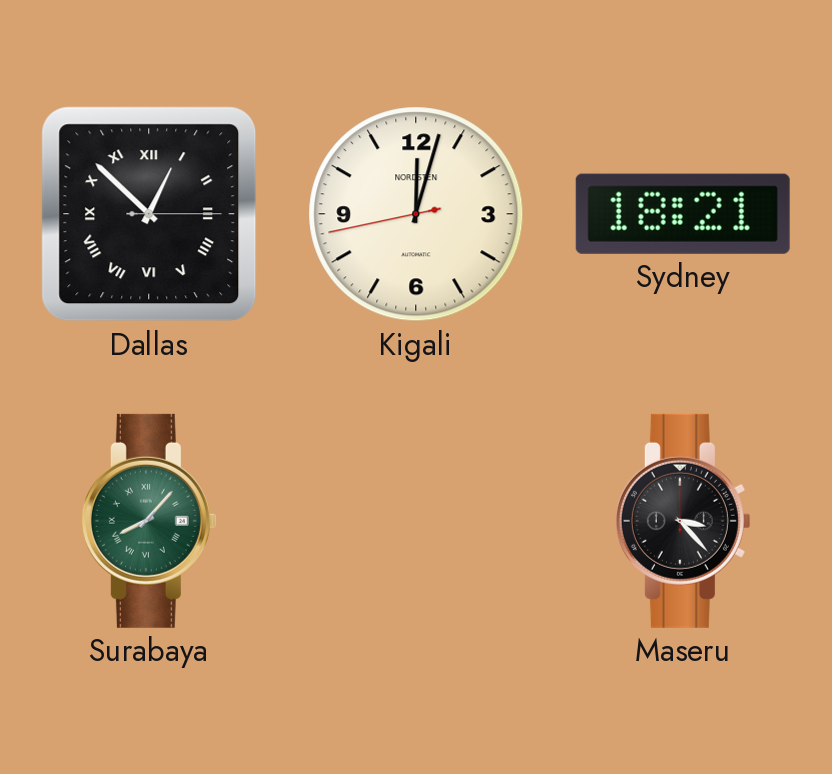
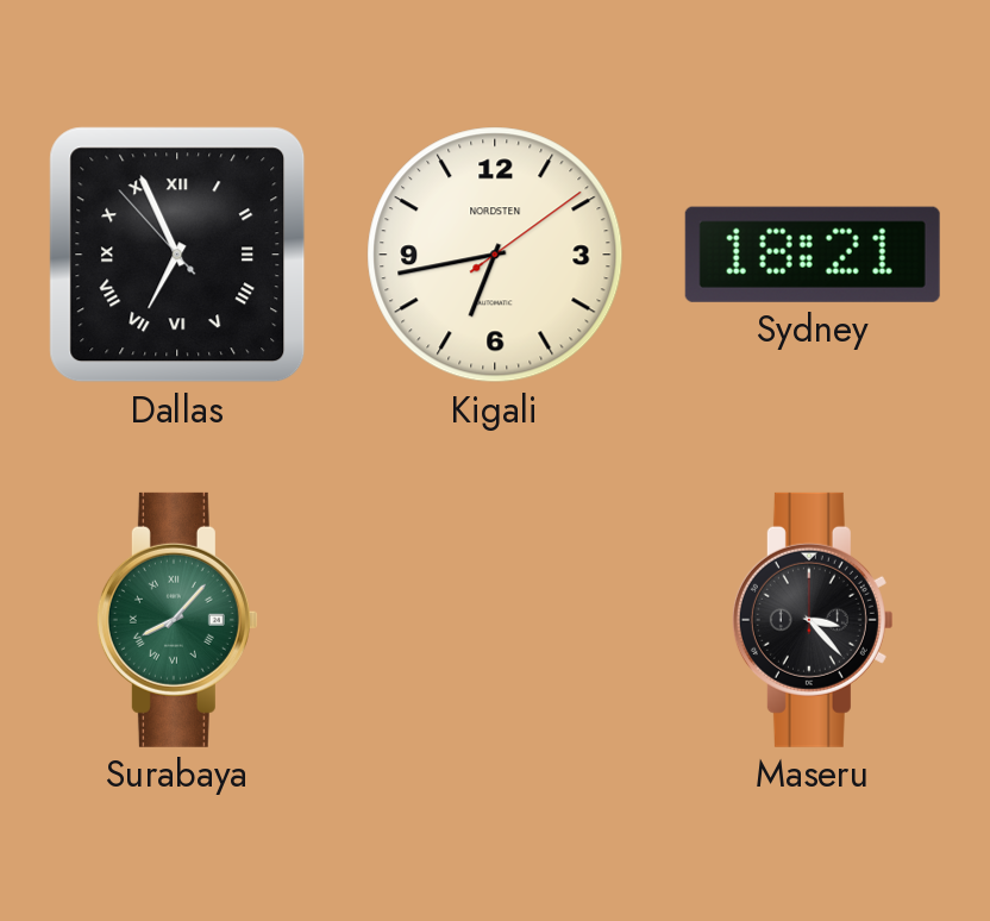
Dallas: 12:52 -> 6:55 (177, 255)
Kigali: 12:02 -> 6:43 (495, 255)
